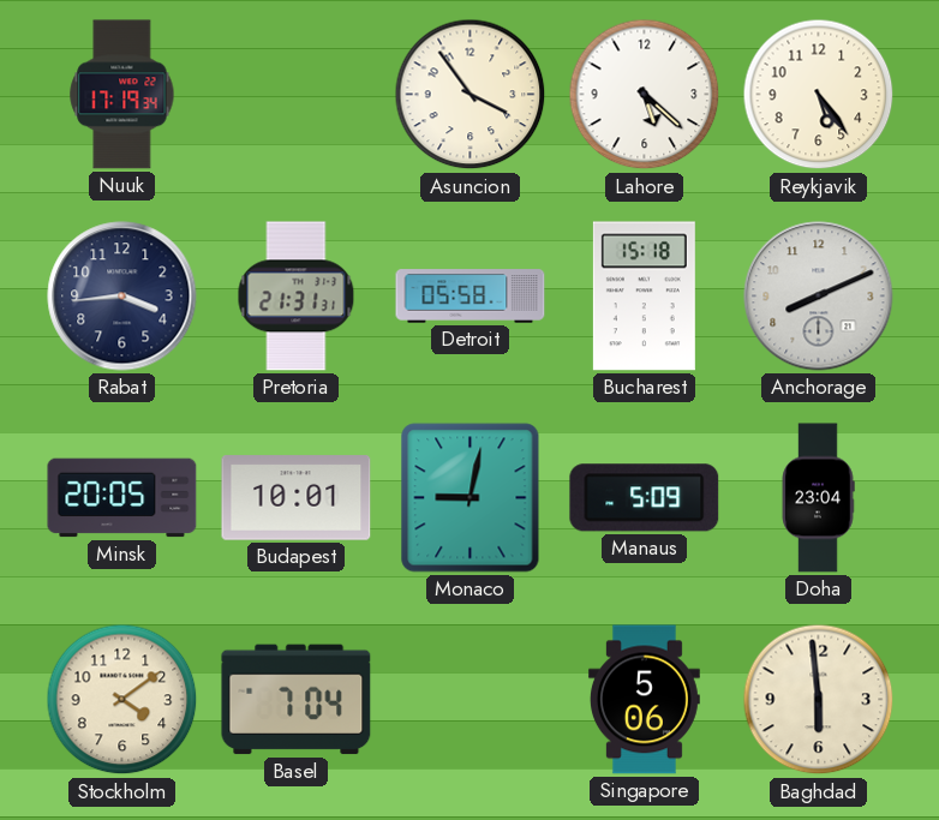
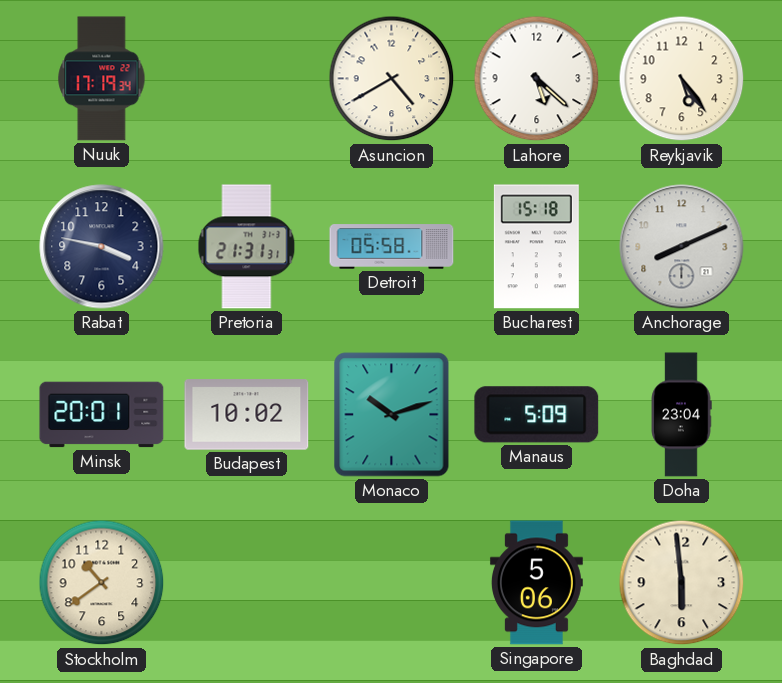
Asuncion: 3:54 -> 4:40 (392, 79)
Rabat: 3:44 -> 3:47 (102, 247)
Minsk: 20:05 -> 20:01 (102, 415)
Budapest: 10:01 -> 10:02 (247, 415)
Monaco: 9:02 -> 10:12 (392, 415)
Stockholm: 4:09 -> 10:39 (102, 583)
Basel: 7:04 -> none (297, 700)
